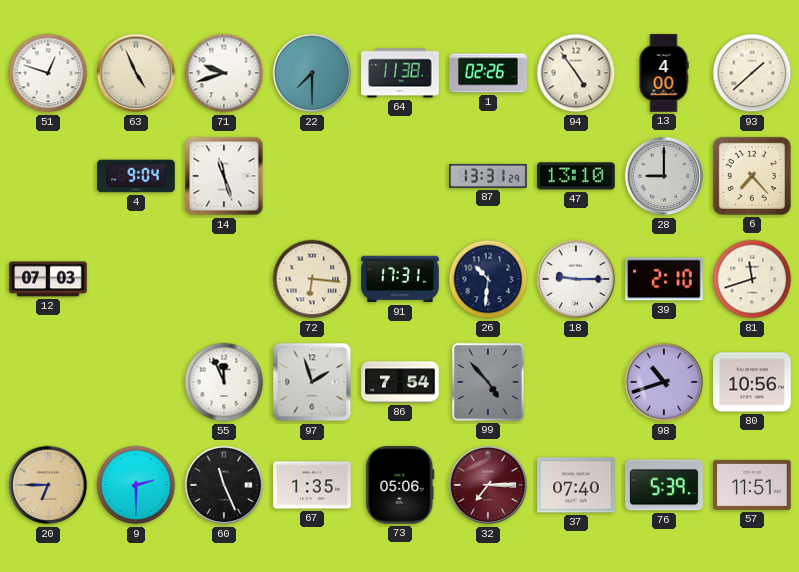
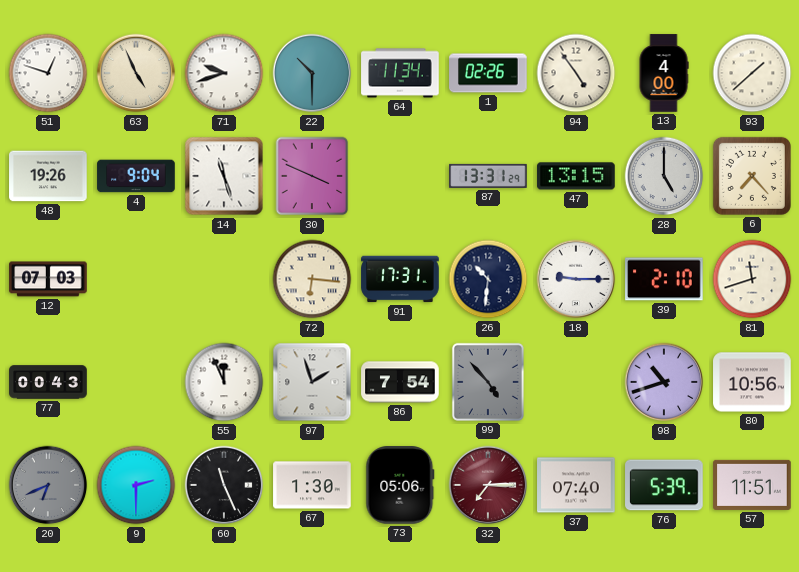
22: 7:30 -> 10:30 (312, 73)
64: 11:38 -> 11:34 (400, 73)
48: none -> 19:26 (48, 176)
30: none -> 3:49 (312, 176)
47: 13:10 -> 13:15 (576, 176)
28: 9:00 -> 5:00 (664, 176)
77: none -> 00:43 (48, 382)
20: 6:45 -> 6:41 (48, 485)
20 dial: champagne -> grey (48, 485)
67: 1:35 -> 1:30 (312, 485)
